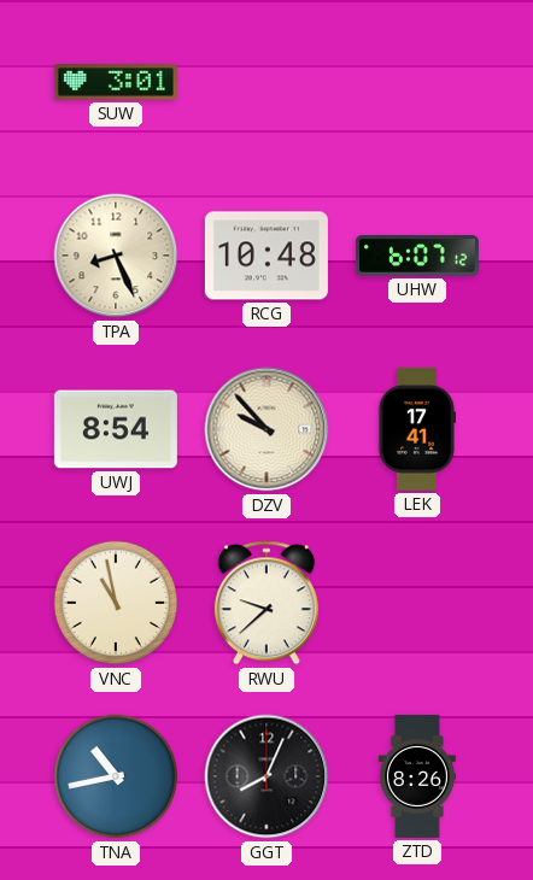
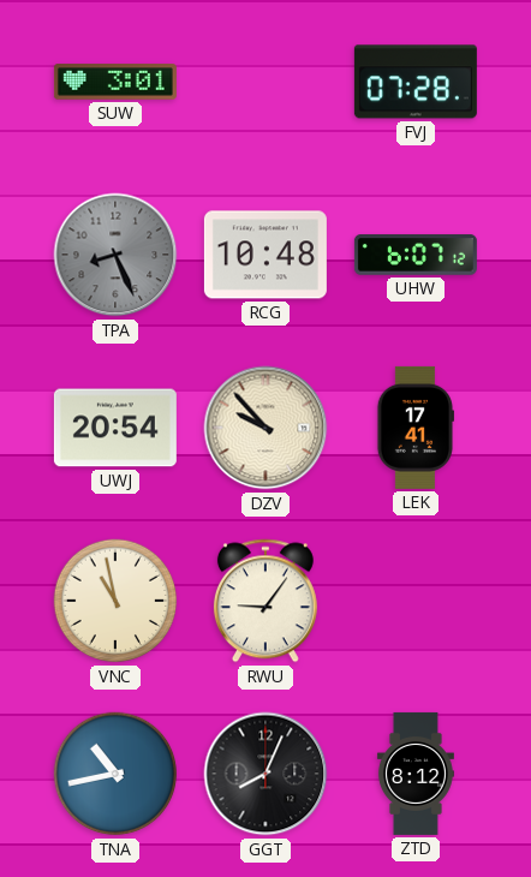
FVJ: none -> 07:28 (416, 82)
TPA dial: cream -> grey (115, 255)
UWJ: 8:54 -> 20:54 (115, 428)
RWU: 9:38 -> 9:06 (265, 601)
ZTD: 8:26 -> 8:12 (416, 774)
